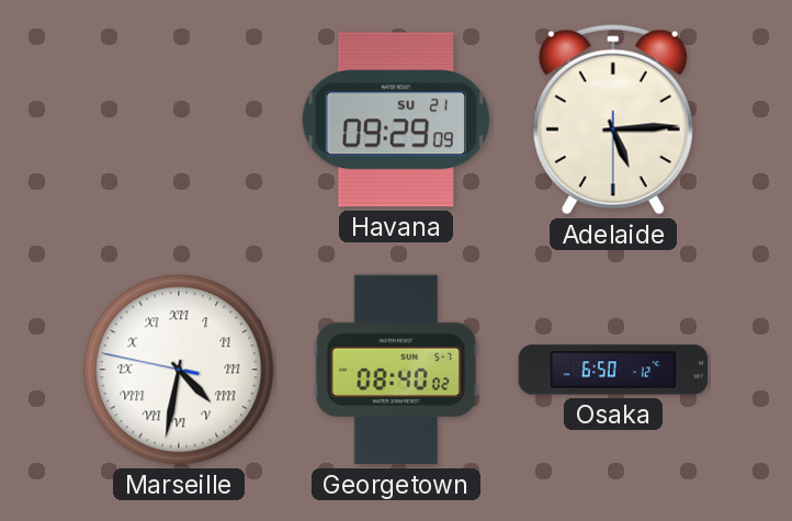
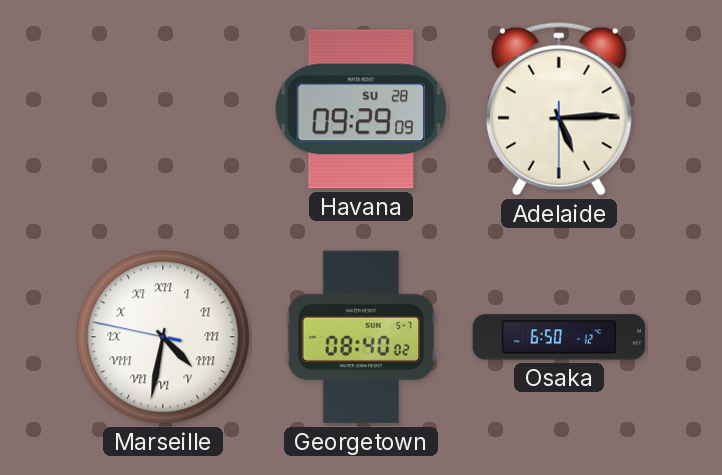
Havana date: SU 21 -> SU 28 (361, 109)
